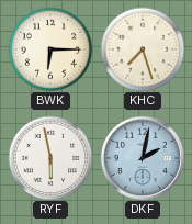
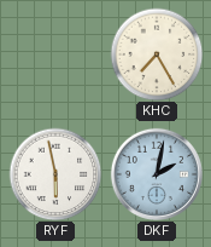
BWK: 6:15 -> none (50, 49)
KHC: 7:27 -> 7:25 (157, 54)
